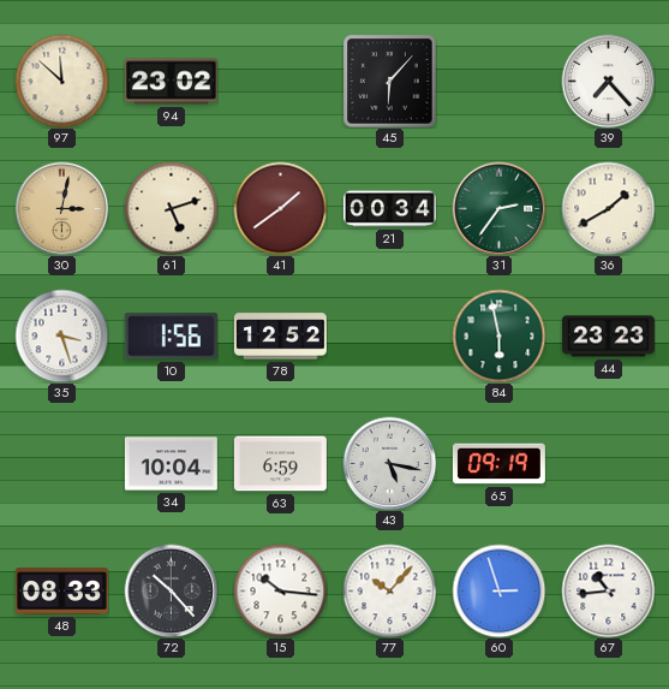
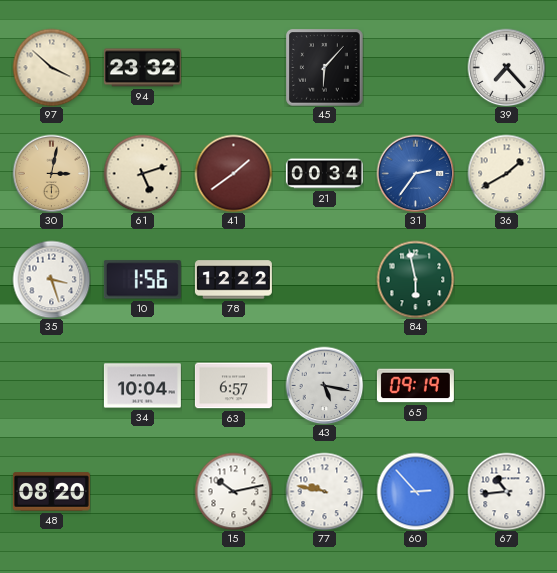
97: 11:52 -> 3:52 (51, 67)
94: 23:02 -> 23:32 (142, 68)
31 dial: green -> blue (415, 173)
78: 12:52 -> 12:22 (233, 280)
44: 23:23 -> none (608, 337)
63: 6:59 -> 6:57 (233, 386)
48: 08:33 -> 08:20 (51, 492)
72: 10:23 -> none (171, 590)
15: 10:16 -> 10:13 (233, 491)
77: 10:07 -> 9:47 (324, 491)
60: 2:57 -> 2:53 (415, 491)
